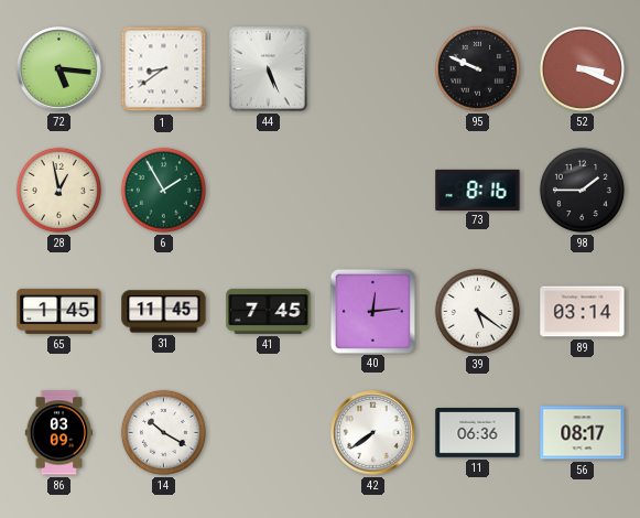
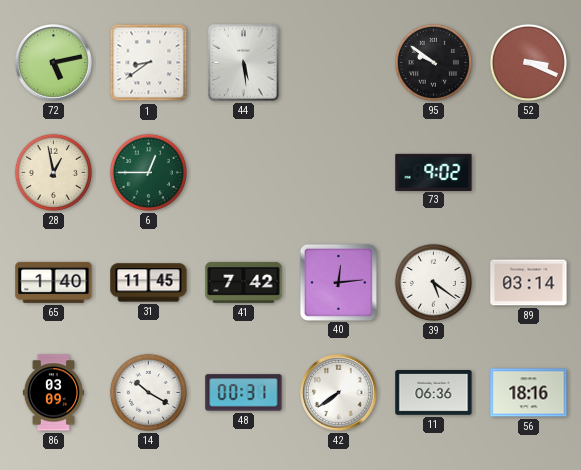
72: 5:16 -> 5:13 (54, 63)
44: 5:26 -> 5:29 (244, 63)
95: 9:49 -> 9:51 (433, 62)
6: 1:55 -> 12:45 (148, 172)
73: 8:16 -> 9:02 (434, 172)
98: 1:45 -> none (582, 190)
65: 1:45 -> 1:40 (54, 282)
41: 7:45 -> 7:42 (244, 282)
48: none -> 00:31 (244, 393)
56: 08:17 -> 18:16 (529, 393)
